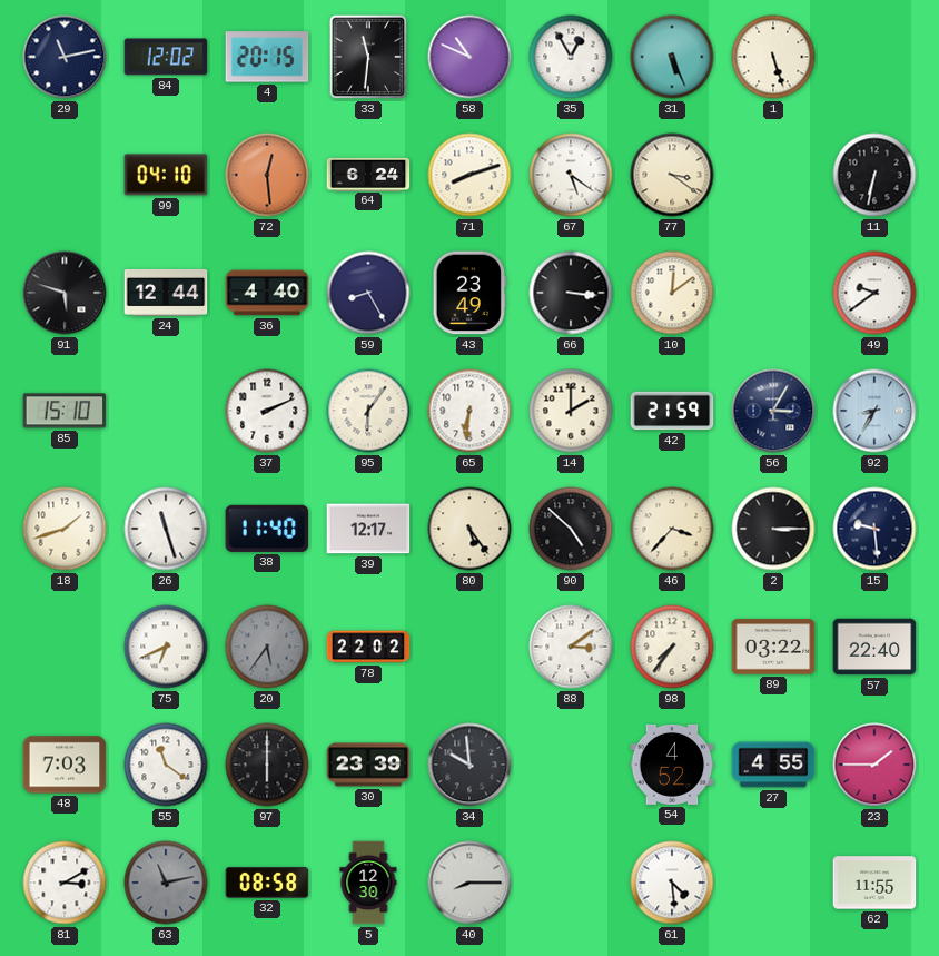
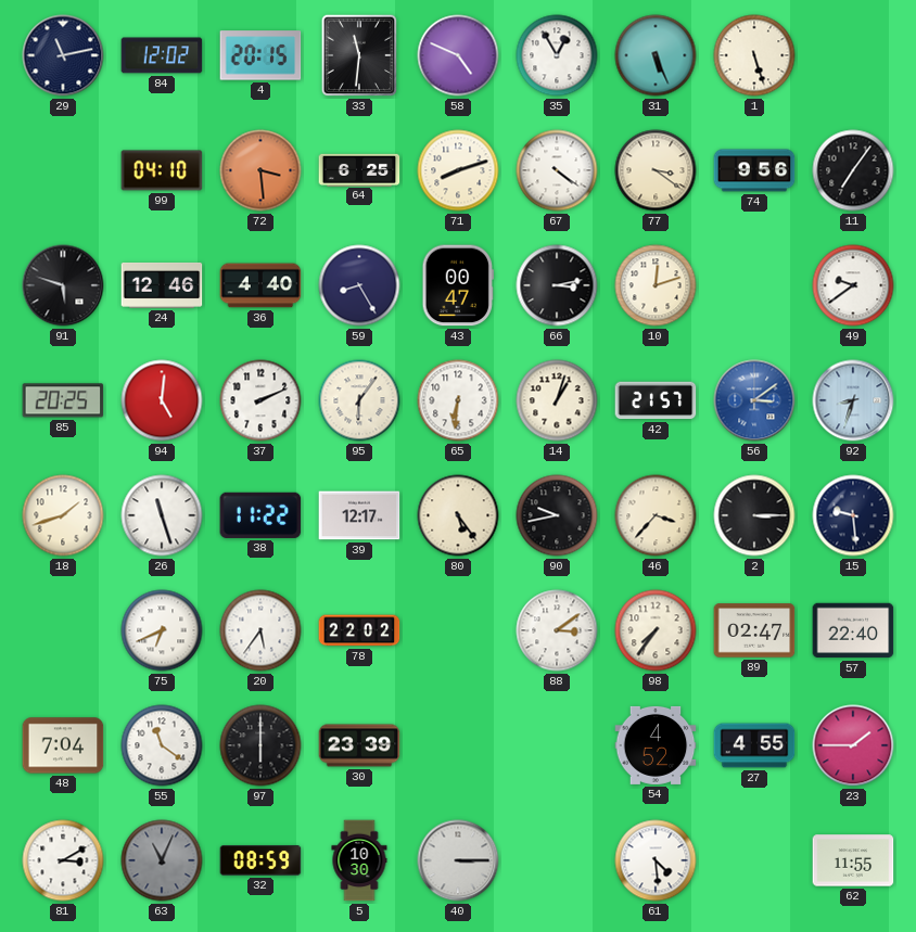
58: 10:49 -> 4:49 (458, 55)
72: 12:29 -> 3:29 (260, 170)
64: 6:24 -> 6:25 (359, 169)
67: 5:21 -> 4:21 (557, 170)
74: none -> 9:56 (754, 170)
11: 6:32 -> 7:06 (853, 170)
24: 12:44 -> 12:46 (162, 285)
43: 23:49 -> 00:47 (457, 285)
66: 3:16 -> 3:13 (557, 285)
10: 12:09 -> 12:12 (656, 285)
85: 15:10 -> 20:25 (63, 400)
94: none -> 5:01 (162, 400)
14: 2:00 -> 1:03 (557, 400)
42: 21:59 -> 21:57 (656, 400)
56: 3:05 -> 3:09 (754, 400)
56 dial: navy -> blue (754, 400)
92: 8:35 -> 8:33 (853, 400)
38: 11:40 -> 11:22 (260, 515)
90: 4:52 -> 9:43 (557, 515)
20 dial: grey -> white (260, 630)
89: 03:22 -> 02:47 (754, 630)
48: 7:03 -> 7:04 (63, 745)
34: 9:59 -> none (469, 765)
63: 11:13 -> 11:04 (162, 860)
32: 08:58 -> 08:59 (260, 860)
5: 12:30 -> 10:30 (359, 860)
40: 8:15 -> 3:15 (458, 860)
